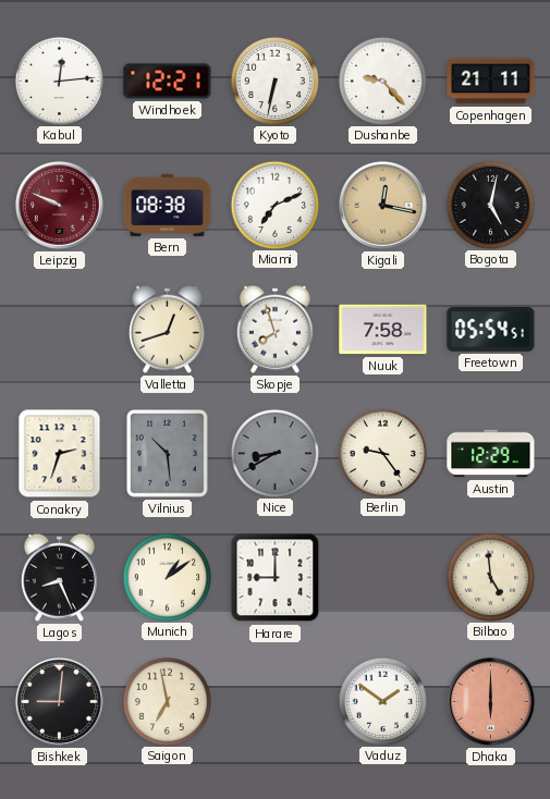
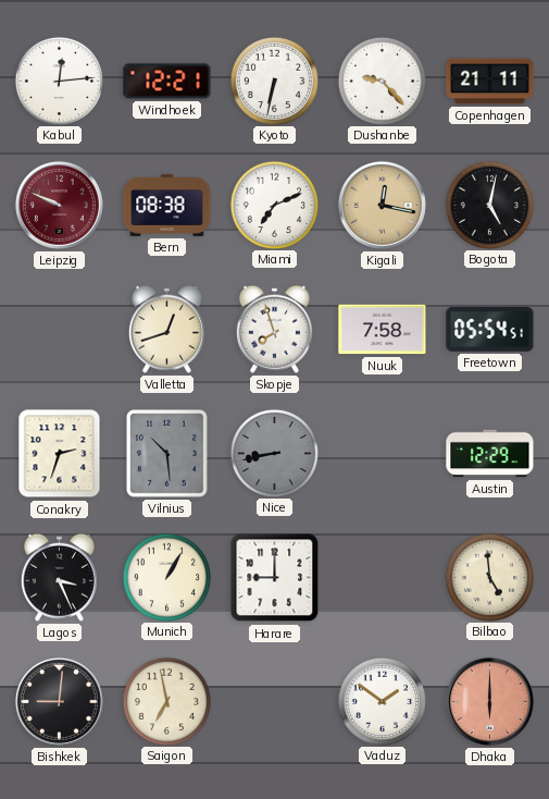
Nice: 8:40 -> 8:43 (274, 453)
Berlin: 9:24 -> none (382, 453)
Lagos: 8:26 -> 3:26 (59, 577)
Munich: 1:09 -> 1:05 (166, 577)
